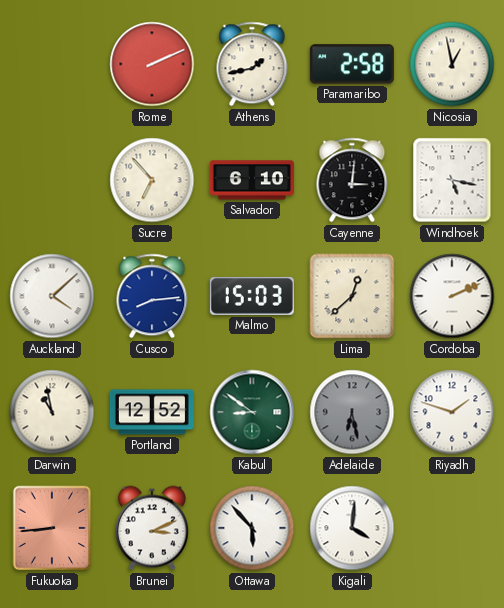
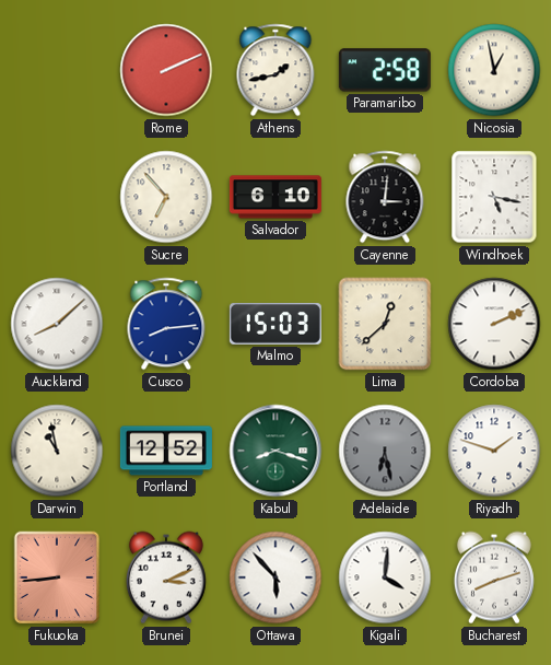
Auckland: 4:08 -> 8:08 (57, 324)
Kabul: 8:51 -> 8:18 (275, 451)
Bucharest: none -> 8:12 (494, 577)
